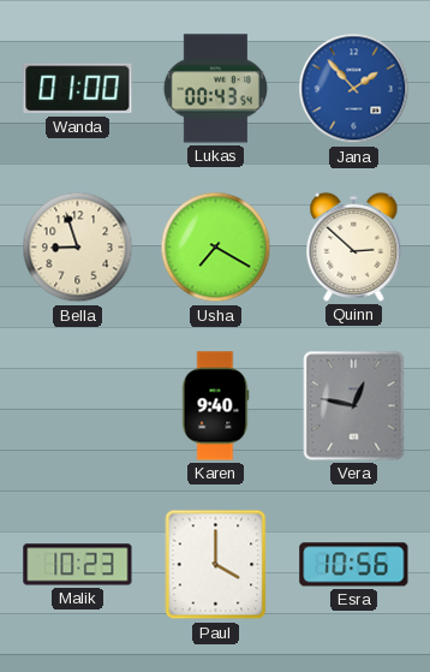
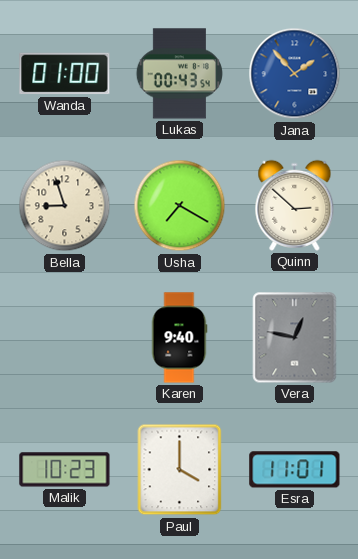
Esra: 10:56 -> 11:01 (295, 470)
